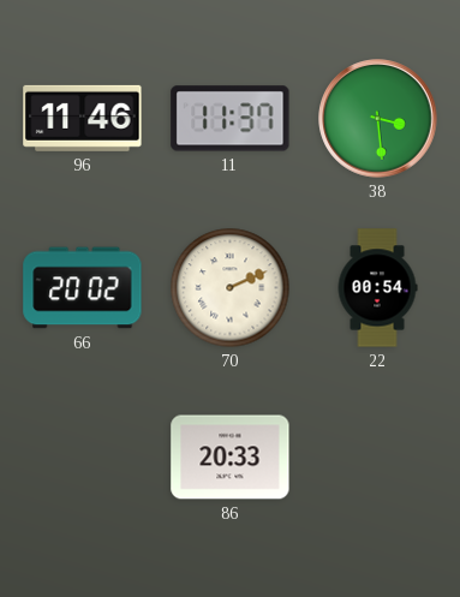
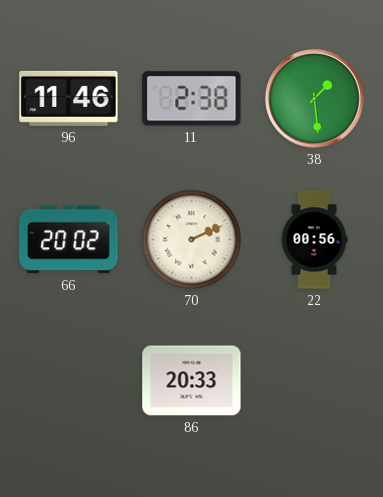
11: 11:37 -> 2:38 (192, 99)
38: 3:29 -> 1:29 (315, 99)
22: 00:54 -> 00:56 (314, 240)
